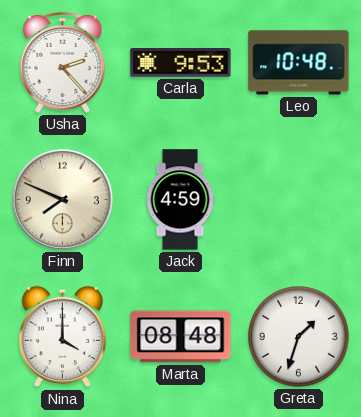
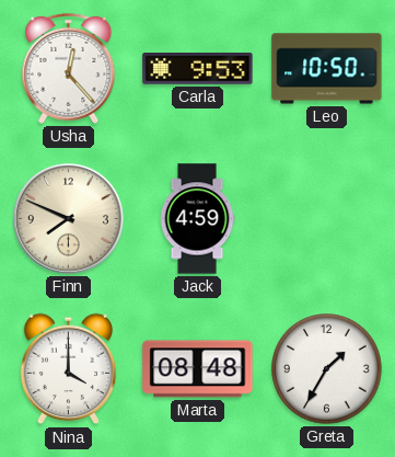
Usha: 2:23 -> 12:23 (69, 68)
Leo: 10:48 -> 10:50 (327, 69)
Greta: 1:33 -> 1:35 (327, 369)
